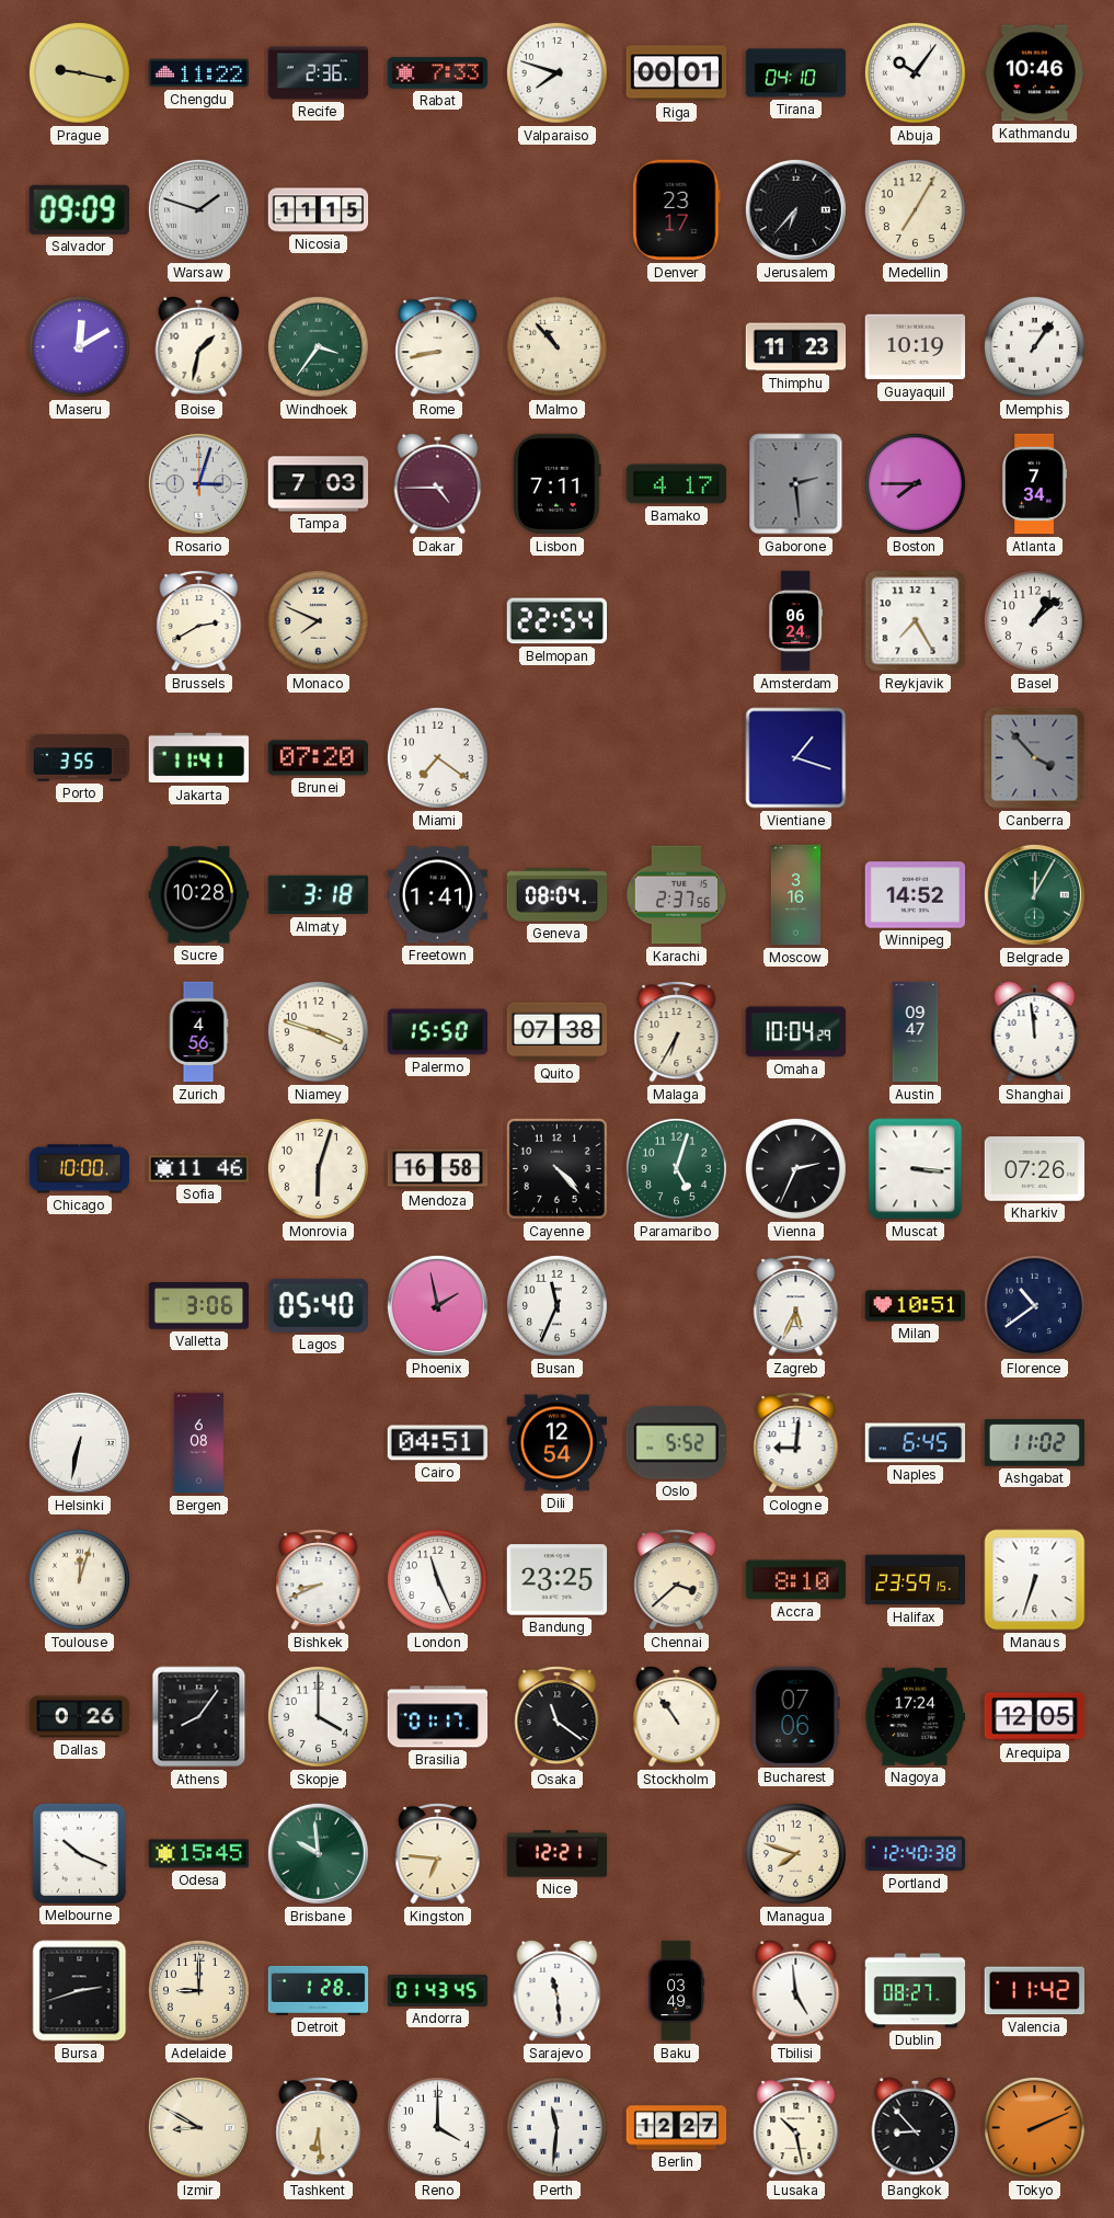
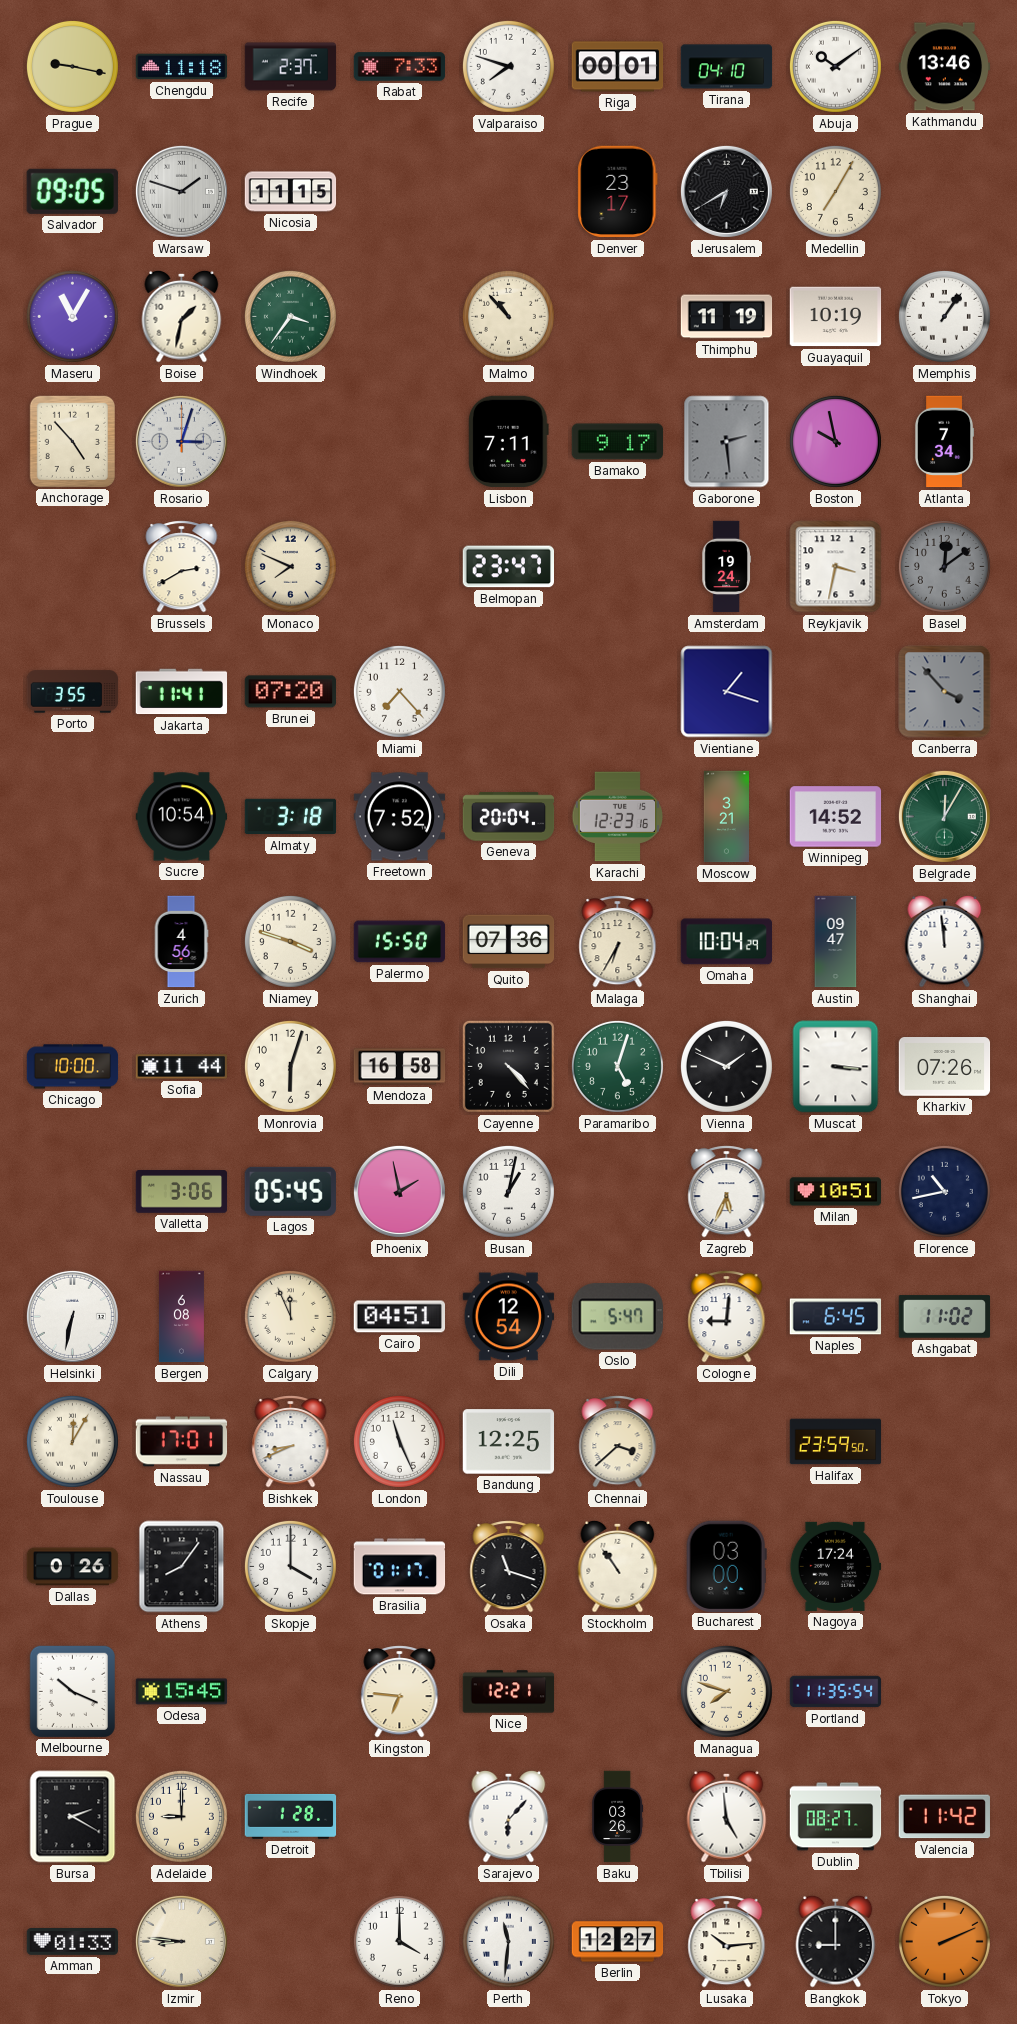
Chengdu: 11:22 -> 11:18 (182, 67)
Recife: 2:36 -> 2:37 (291, 67)
Abuja: 10:06 -> 10:09 (835, 66)
Kathmandu: 10:46 -> 13:46 (945, 67)
Salvador: 09:09 -> 09:05 (72, 191)
Jerusalem: 6:37 -> 6:40 (726, 191)
Maseru: 12:10 -> 11:05 (72, 316)
Rome: 8:43 -> none (438, 347)
Thimphu: 11:23 -> 11:19 (727, 317)
Anchorage: none -> 4:53 (72, 441)
Tampa: 7:03 -> none (319, 484)
Dakar: 4:45 -> none (438, 483)
Bamako: 4:17 -> 9:17 (618, 442)
Boston: 7:45 -> 9:58 (835, 441)
Belmopan: 22:54 -> 23:47 (508, 567)
Amsterdam: 06:24 -> 19:24 (726, 567)
Reykjavik: 7:25 -> 3:32 (836, 567)
Basel: 1:08 -> 12:09 (944, 566)
Basel dial: white -> grey (944, 566)
Miami: 7:21 -> 7:23 (399, 691)
Sucre: 10:28 -> 10:54 (182, 817)
Freetown: 1:41 -> 7:52 (400, 817)
Geneva: 08:04 -> 20:04 (509, 817)
Karachi: 2:37 -> 12:23 (618, 817)
Moscow: 3:16 -> 3:21 (727, 817)
Quito: 07:38 -> 07:36 (509, 942)
Sofia: 11:46 -> 11:44 (182, 1067)
Vienna: 2:34 -> 1:49 (726, 1066)
Lagos: 05:40 -> 05:45 (290, 1191)
Busan: 11:34 -> 1:02 (508, 1191)
Florence: 10:39 -> 10:43 (944, 1191)
Calgary: none -> 11:56 (290, 1316)
Oslo: 5:52 -> 5:47 (617, 1317)
Toulouse: 12:03 -> 12:05 (72, 1441)
Nassau: none -> 17:01 (182, 1442)
Bandung: 23:25 -> 12:25 (509, 1442)
Accra: 8:10 -> none (796, 1580)
Halifax: 23:59:15 -> 23:59:50 (836, 1442)
Manaus: 6:33 -> none (1035, 1580)
Osaka: 11:21 -> 11:18 (509, 1567)
Bucharest: 07:06 -> 03:00 (726, 1566)
Arequipa: 12:05 -> none (1035, 1717)
Brisbane: 9:59 -> none (318, 1853)
Portland: 12:40 -> 11:35 (836, 1692)
Bursa: 2:42 -> 2:20 (73, 1817)
Andorra: 01:43 -> none (438, 1990)
Sarajevo: 11:29 -> 6:07 (509, 1816)
Baku: 03:49 -> 03:26 (618, 1817)
Amman: none -> 01:33 (73, 1942)
Izmir: 8:50 -> 8:46 (181, 1941)
Tashkent: 6:29 -> none (319, 2128)
Lusaka: 10:28 -> 10:14 (727, 1942)
Bangkok: 8:53 -> 9:00 (836, 1941)
